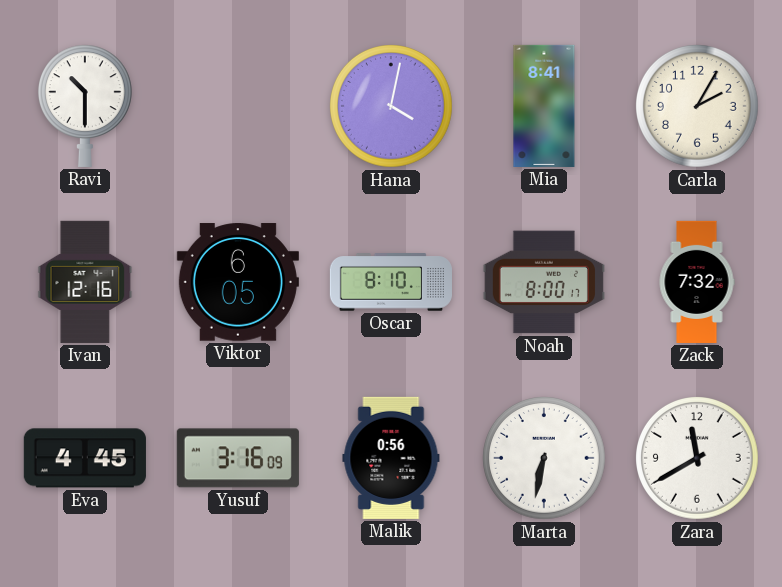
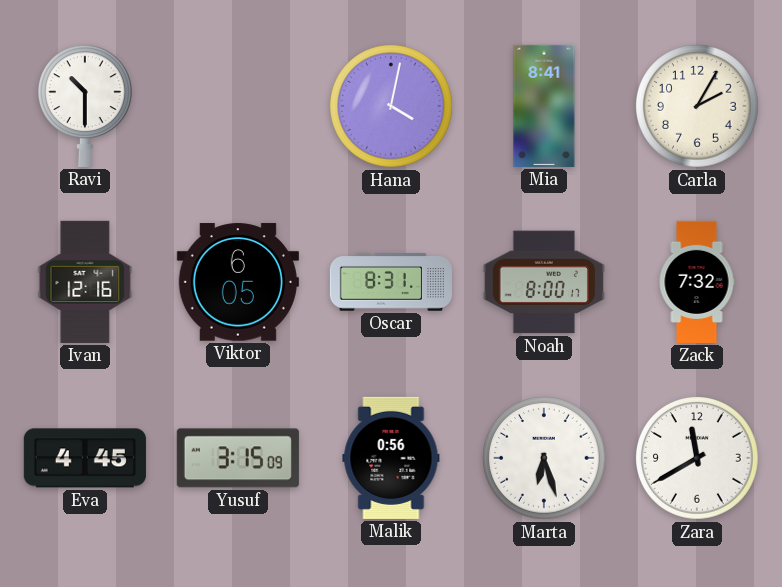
Oscar: 8:10 -> 8:31 (391, 282)
Yusuf: 3:16 -> 3:15 (238, 458)
Marta: 6:32 -> 6:27 (545, 459)
